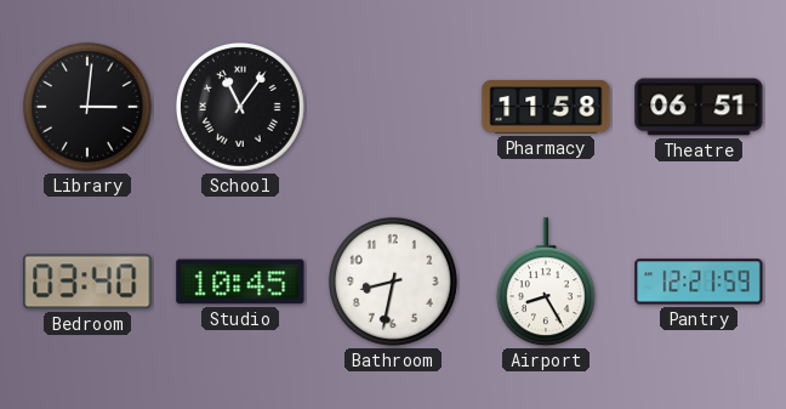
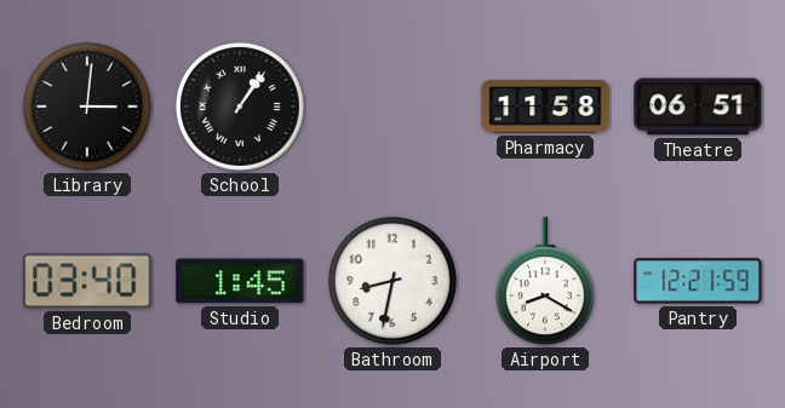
School: 11:06 -> 1:06 (240, 107)
Studio: 10:45 -> 1:45 (240, 281)
Airport: 8:25 -> 8:20 (545, 282)
